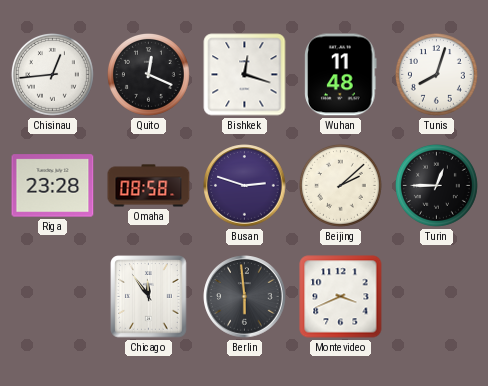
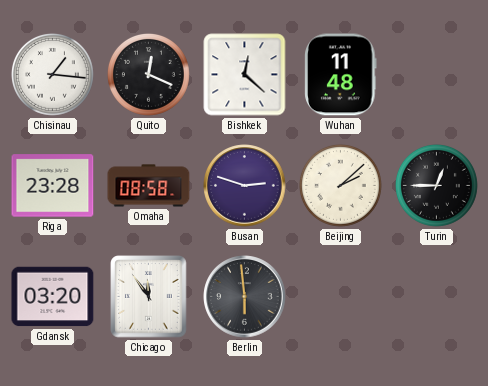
Chisinau: 12:44 -> 1:16 (52, 74)
Bishkek: 12:18 -> 12:22 (245, 75)
Tunis: 8:03 -> none (436, 74)
Gdansk: none -> 03:20 (53, 297)
Montevideo: 3:41 -> none (341, 297)
